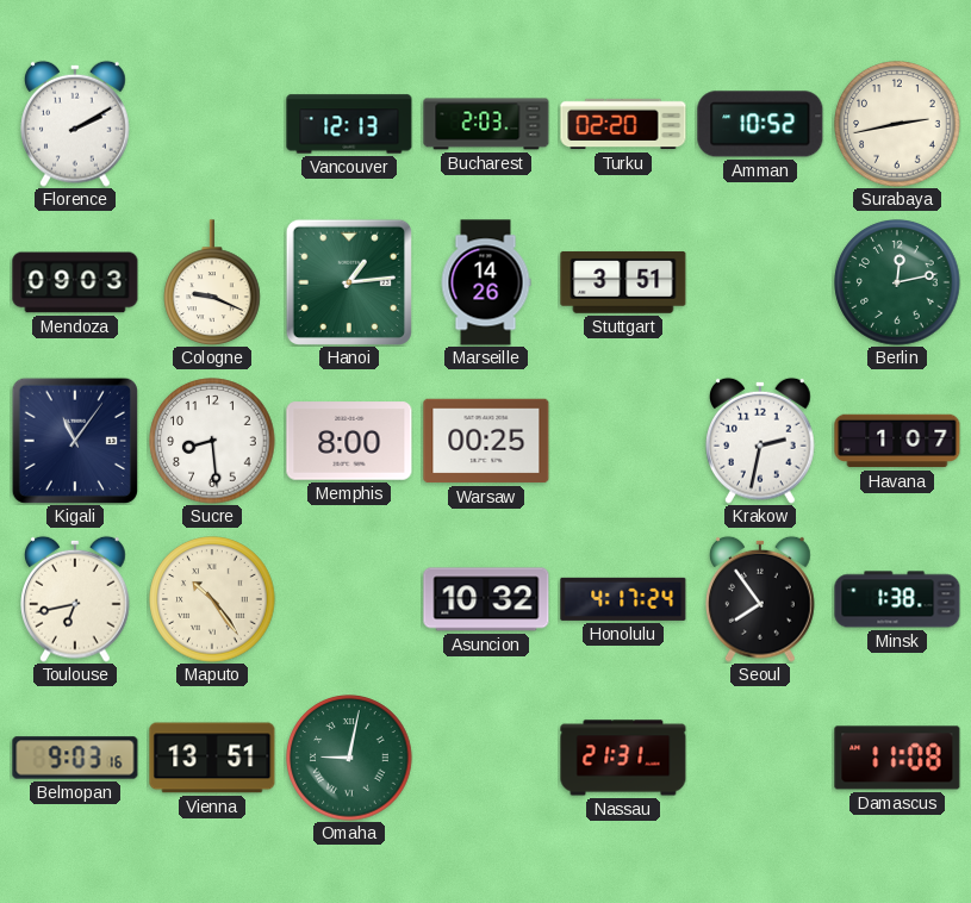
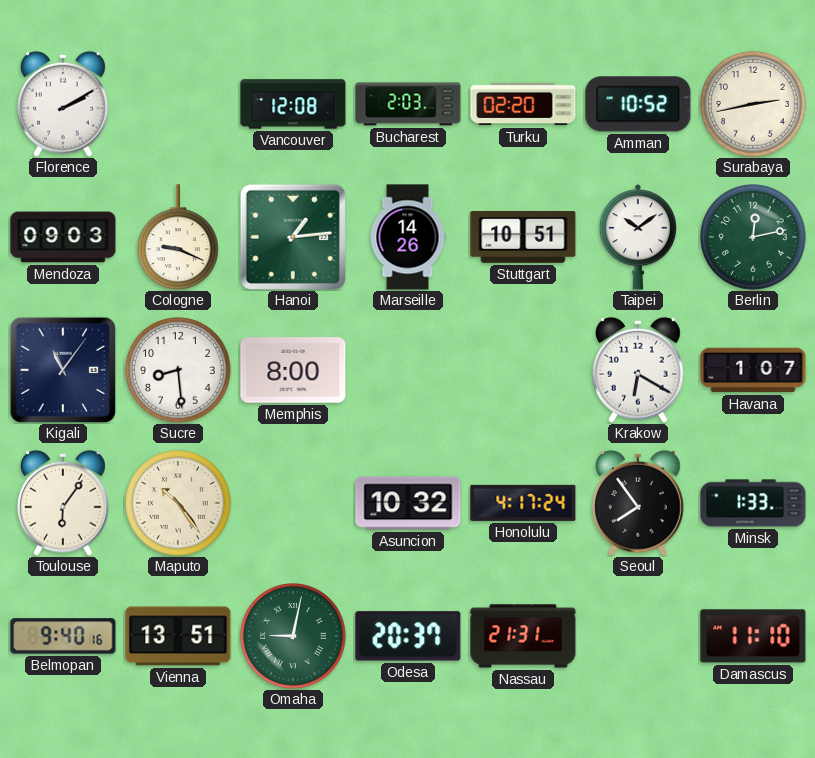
Vancouver: 12:13 -> 12:08 (293, 104)
Stuttgart: 3:51 -> 10:51 (523, 237)
Taipei: none -> 10:09 (638, 237)
Warsaw: 00:25 -> none (486, 441)
Krakow: 2:32 -> 6:20 (639, 370)
Toulouse: 6:43 -> 6:06 (64, 503)
Minsk: 1:38 -> 1:33 (753, 503)
Belmopan: 9:03 -> 9:40 (63, 636)
Odesa: none -> 20:37 (408, 636)
Damascus: 11:08 -> 11:10 (753, 636)
